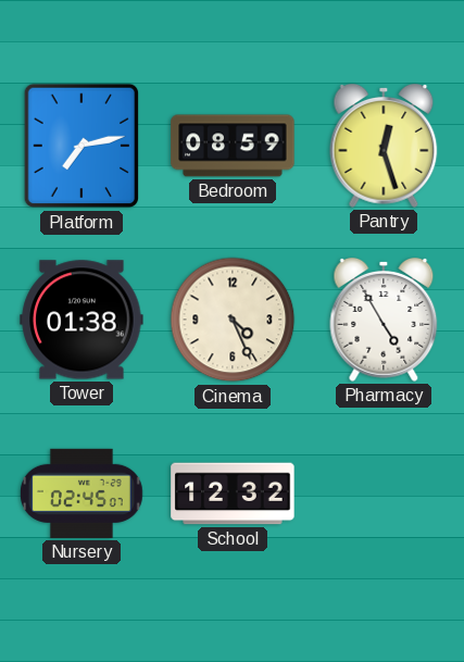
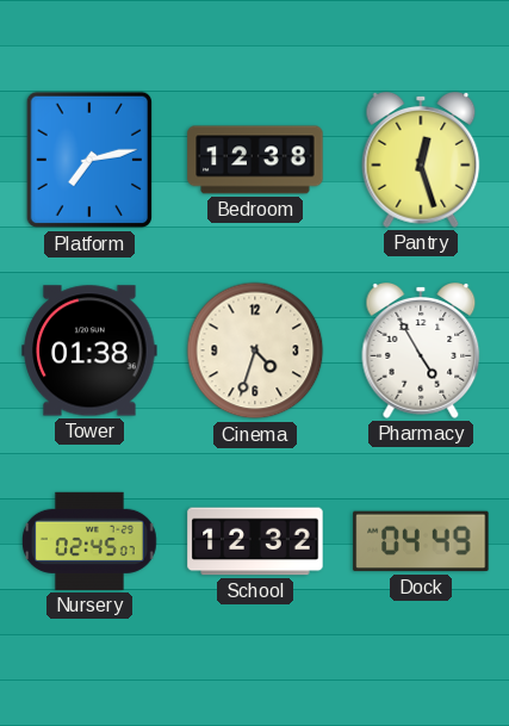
Bedroom: 08:59 -> 12:38 (255, 160)
Cinema: 4:26 -> 4:33 (255, 350)
Dock: none -> 04:49 (421, 541)
